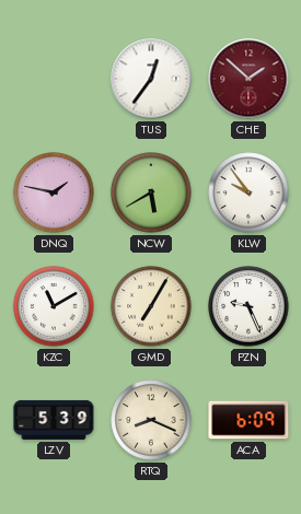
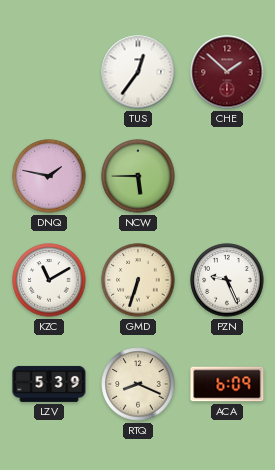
NCW: 5:40 -> 5:45 (138, 176)
KLW: 9:54 -> none (248, 192)
GMD: 7:05 -> 6:33 (138, 280)
